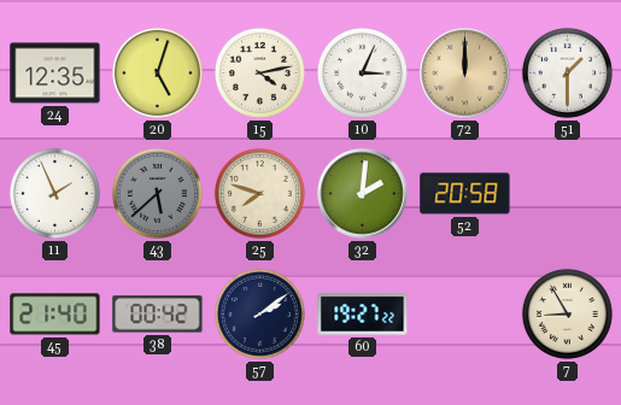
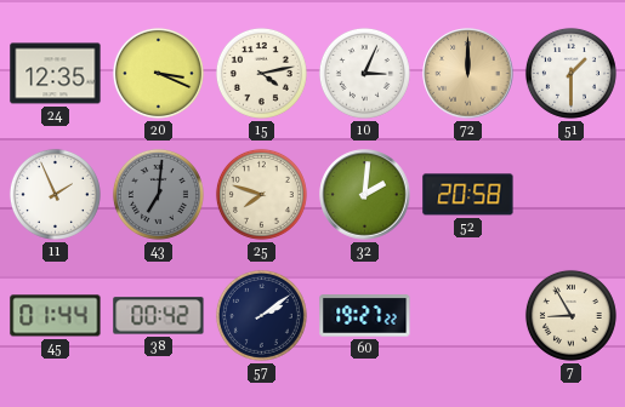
20: 5:03 -> 3:19 (158, 73)
43: 5:38 -> 7:01 (158, 194)
45: 21:40 -> 01:44 (56, 316)
